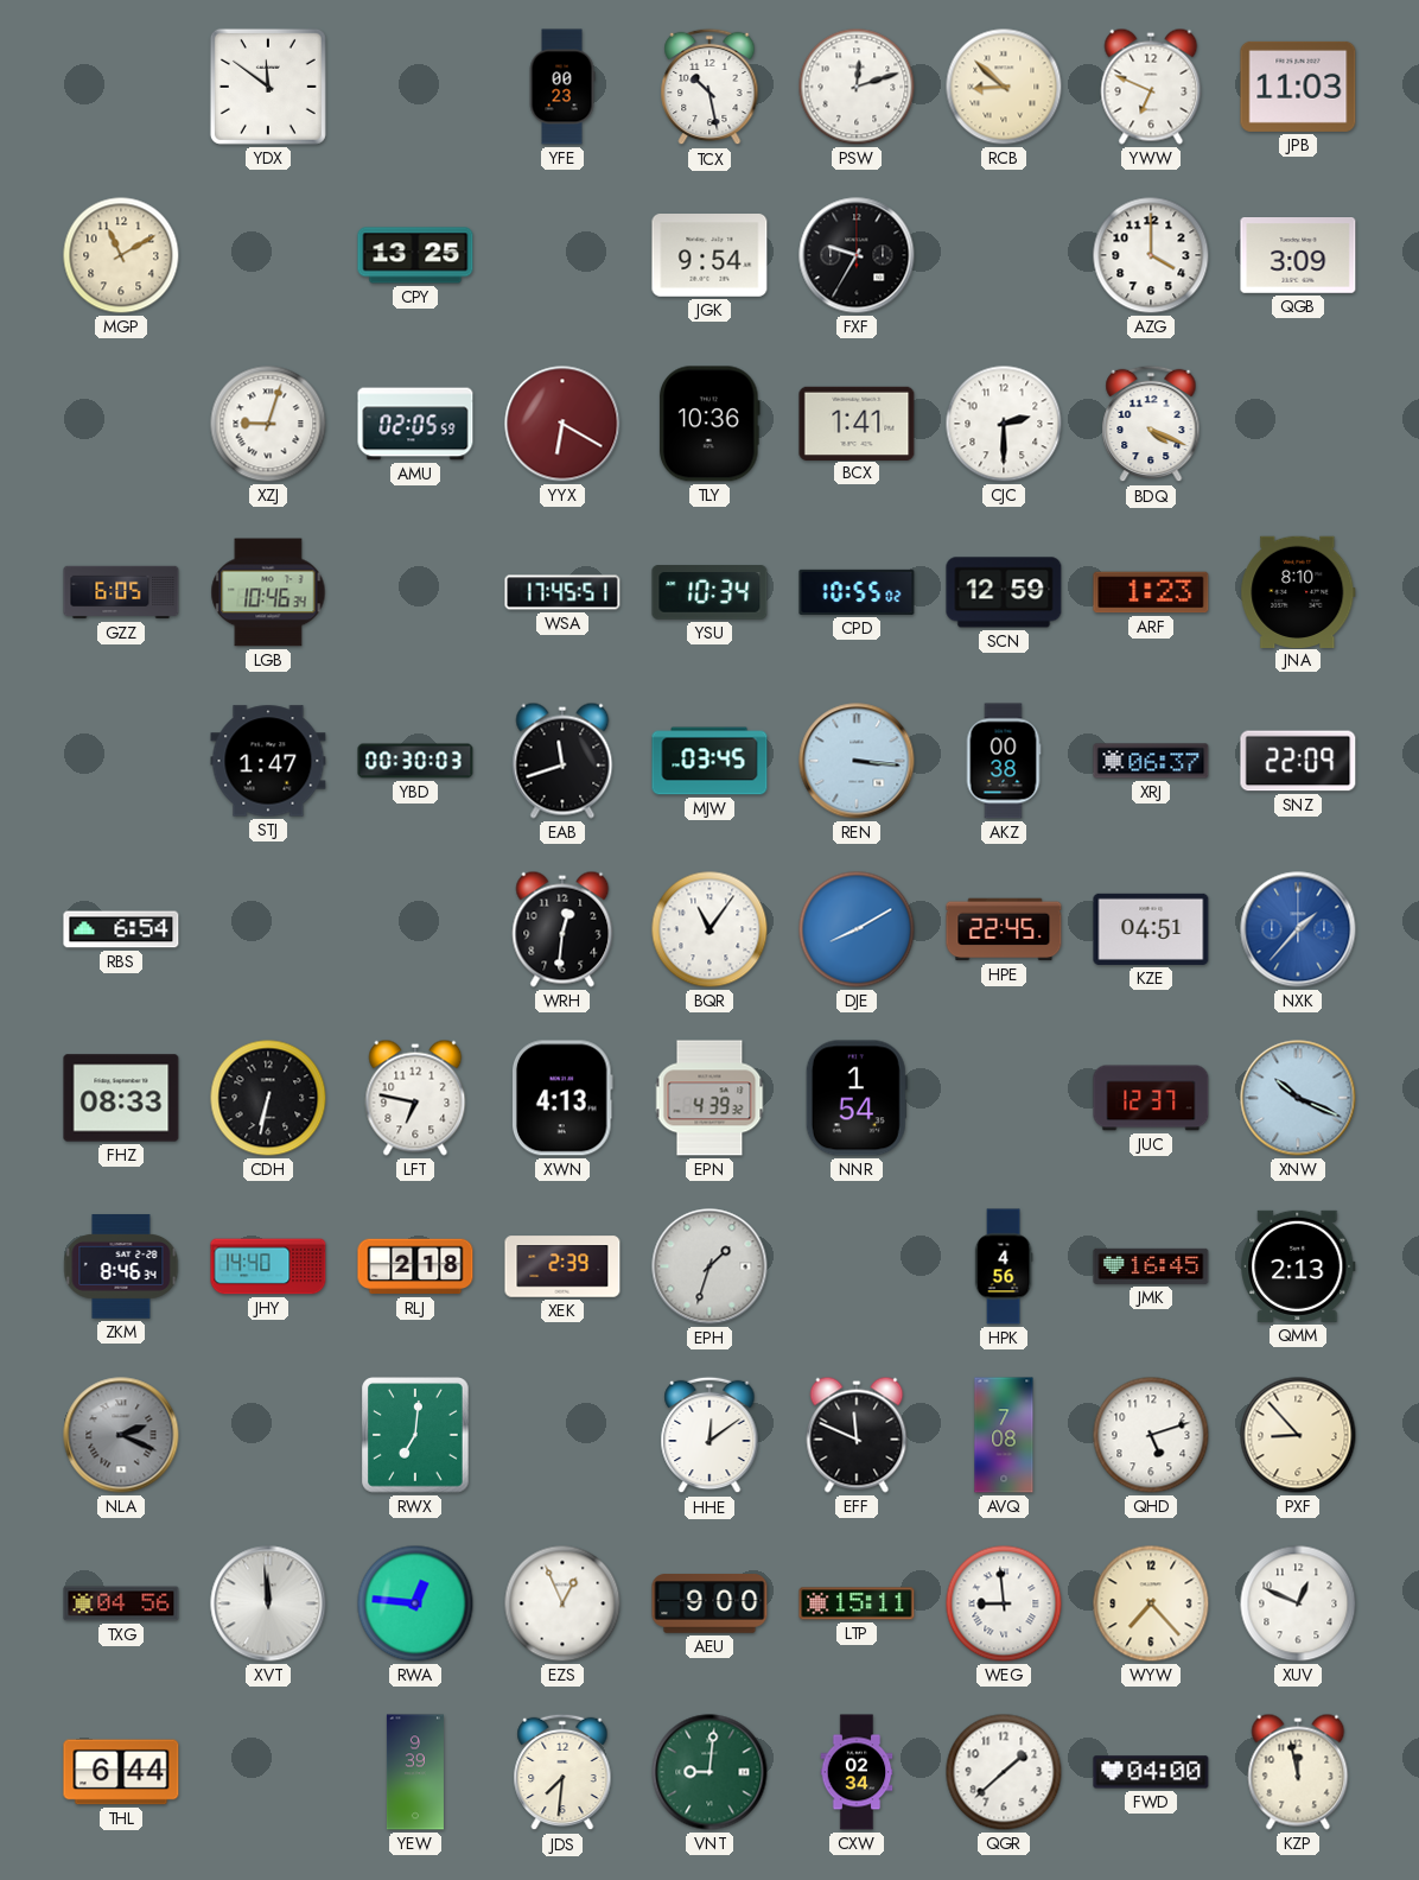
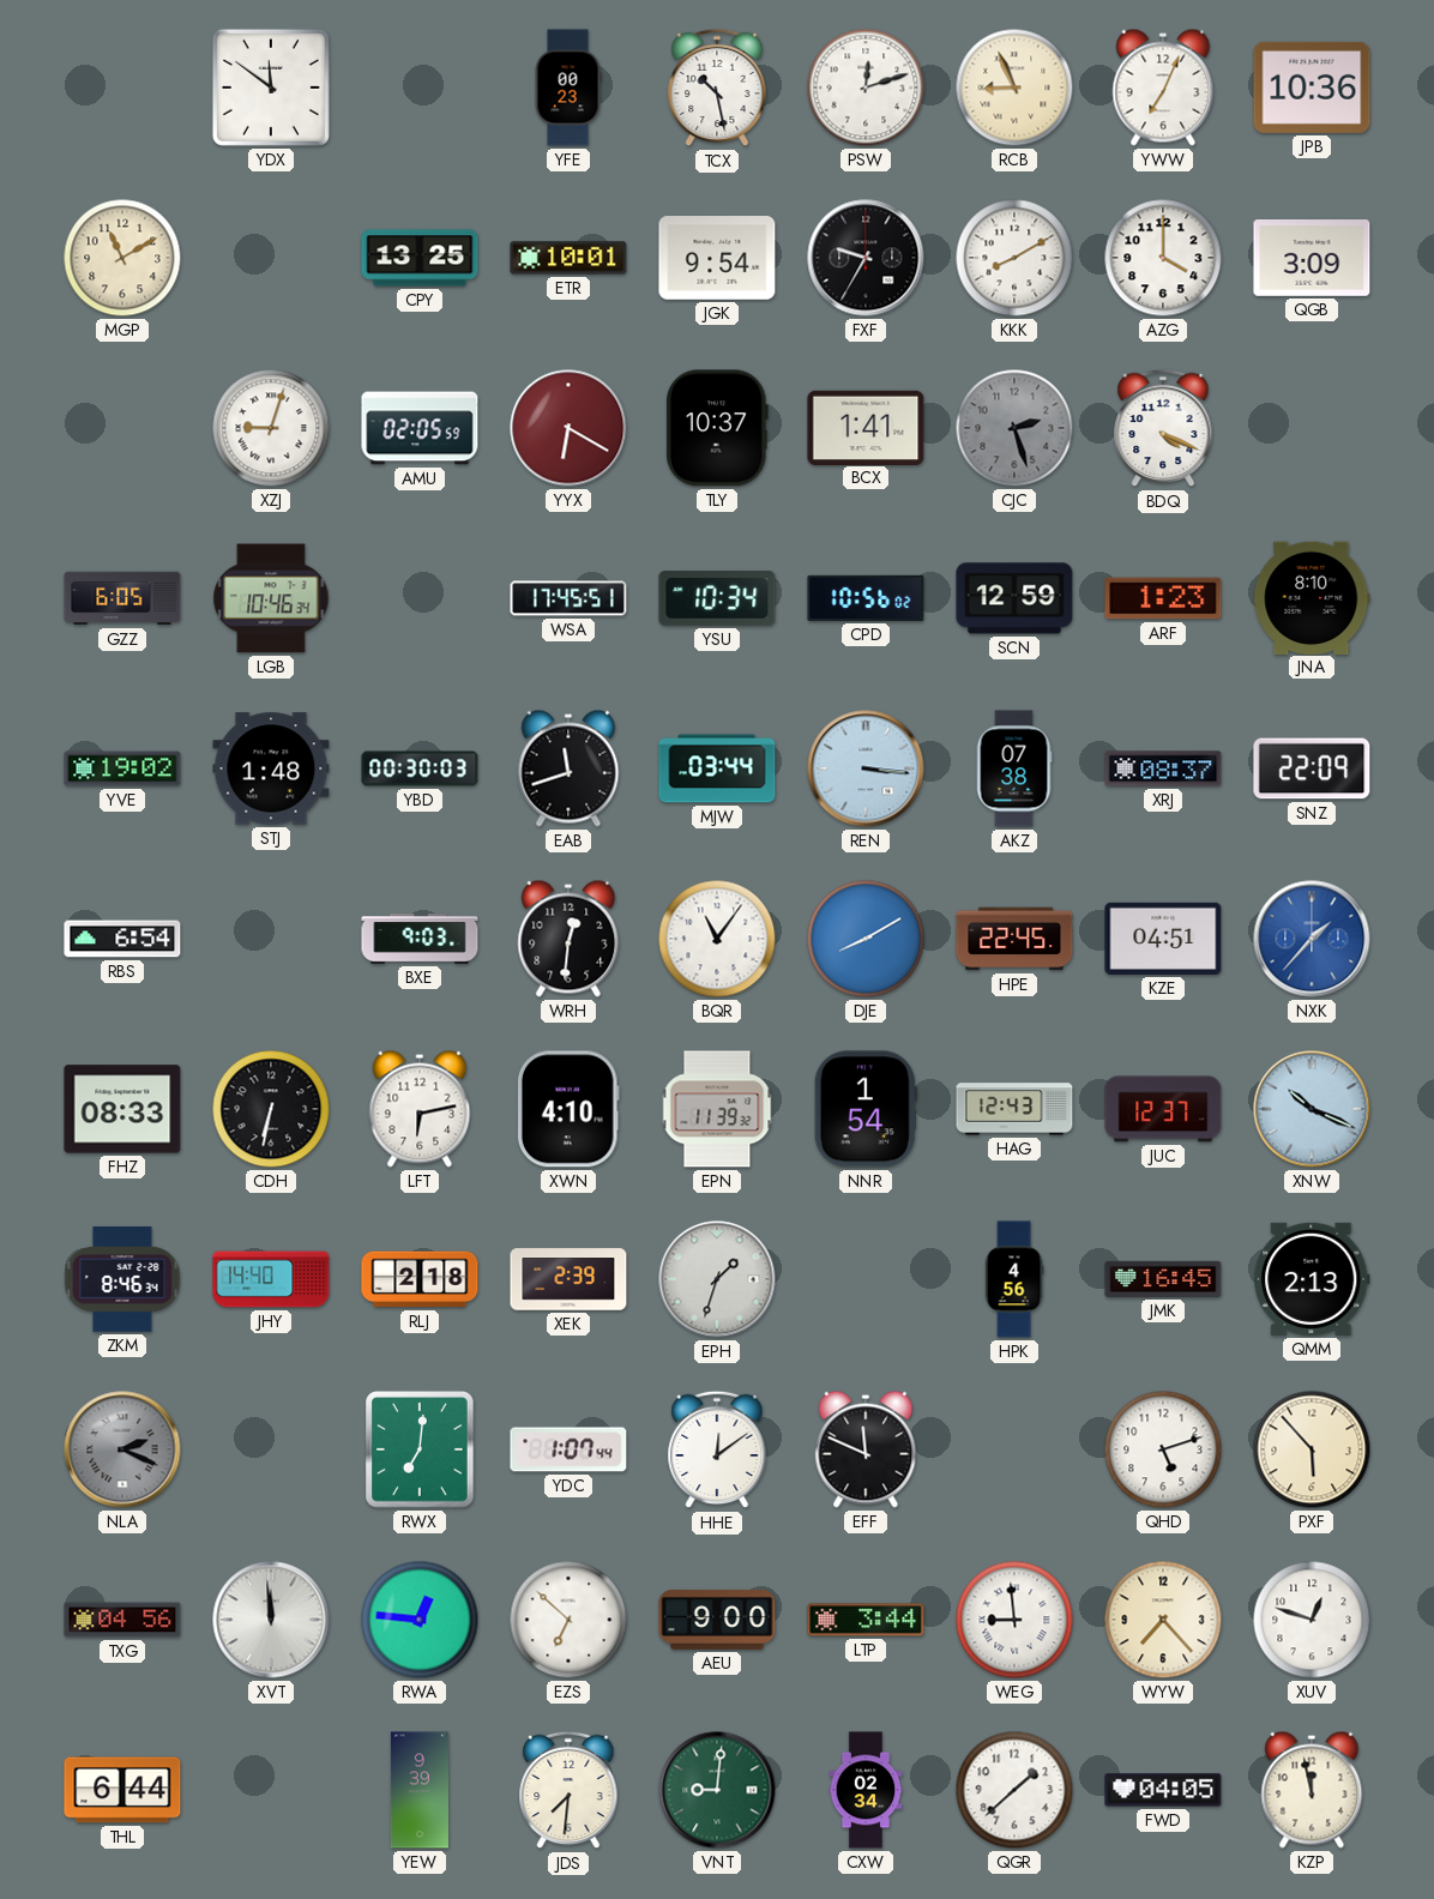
RCB: 8:52 -> 8:56 (1014, 88)
YWW: 6:49 -> 7:04 (1163, 88)
JPB: 11:03 -> 10:36 (1312, 88)
ETR: none -> 10:01 (568, 258)
KKK: none -> 8:10 (1014, 258)
TLY: 10:36 -> 10:37 (717, 428)
CJC: 2:30 -> 2:27 (1014, 428)
CJC dial: white -> grey (1014, 428)
CPD: 10:55 -> 10:56 (866, 598)
YVE: none -> 19:02 (122, 768)
STJ: 1:47 -> 1:48 (271, 768)
MJW: 03:45 -> 03:44 (717, 768)
AKZ: 00:38 -> 07:38 (1014, 768)
XRJ: 06:37 -> 08:37 (1163, 768)
BXE: none -> 9:03 (420, 939)
LFT: 6:47 -> 6:13 (420, 1109)
XWN: 4:13 -> 4:10 (568, 1109)
EPN: 4:39 -> 11:39 (717, 1109)
HAG: none -> 12:43 (1014, 1109)
YDC: none -> 1:07 (568, 1449)
AVQ: 7:08 -> none (1004, 1435)
PXF: 8:53 -> 5:53 (1312, 1449)
EZS: 12:56 -> 6:52 (568, 1620)
LTP: 15:11 -> 3:44 (866, 1620)
XUV: 12:49 -> 12:48 (1312, 1620)
FWD: 04:00 -> 04:05 (1163, 1790)
